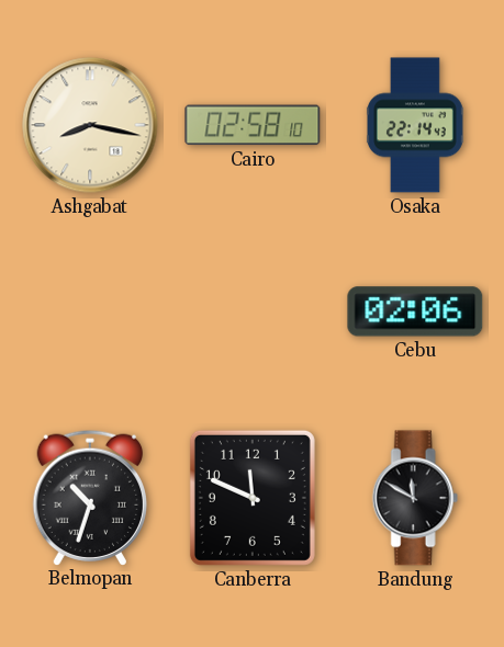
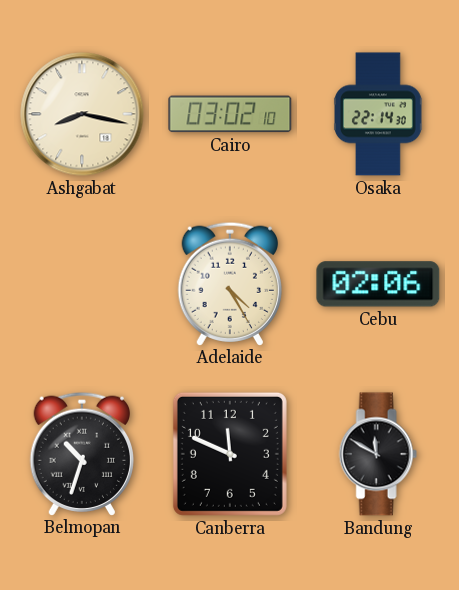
Cairo: 02:58 -> 03:02 (230, 114)
Osaka: 22:14:43 -> 22:14:30 (379, 114)
Adelaide: none -> 4:25 (229, 283)
